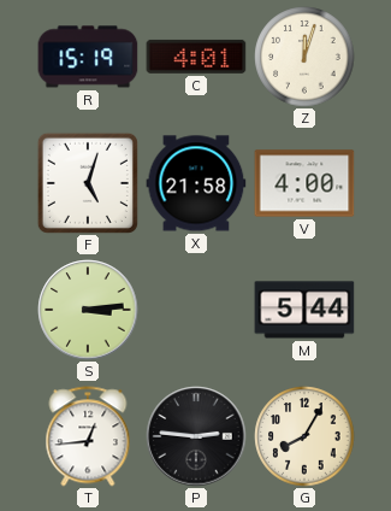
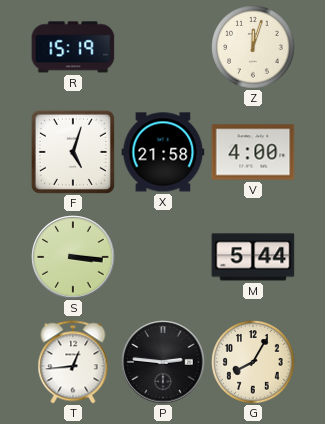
C: 4:01 -> none (196, 57)
S: 3:14 -> 3:16 (73, 257)
